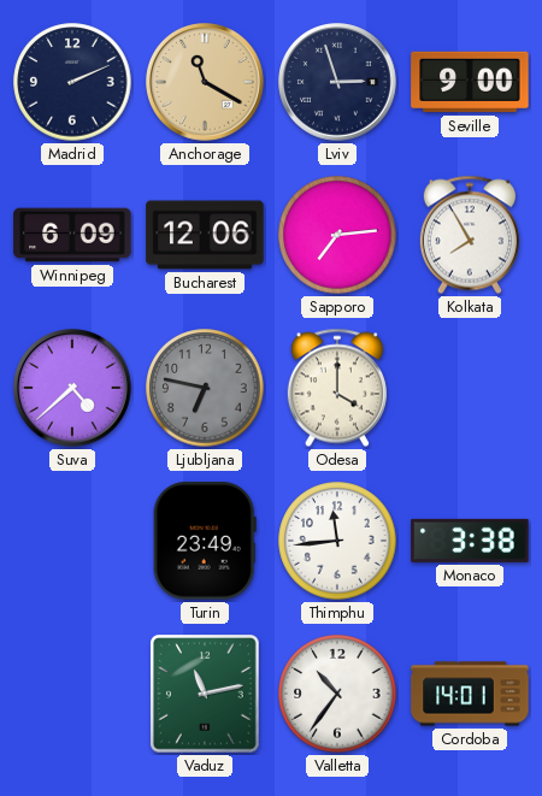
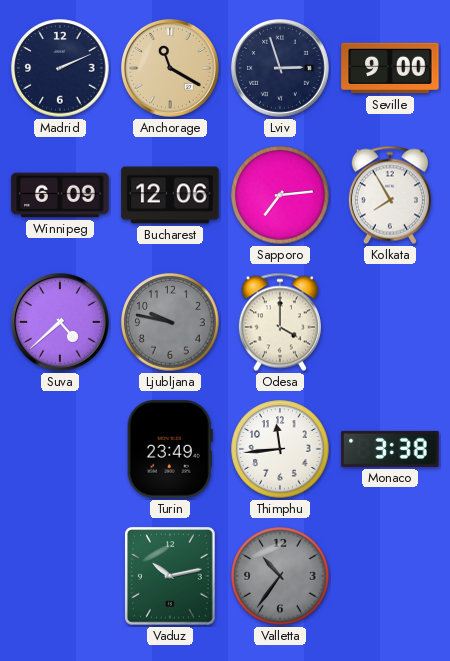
Ljubljana: 6:47 -> 9:47 (170, 322)
Vaduz: 11:13 -> 10:13 (170, 576)
Valletta dial: white -> grey (280, 576)
Cordoba: 14:01 -> none (470, 694)
